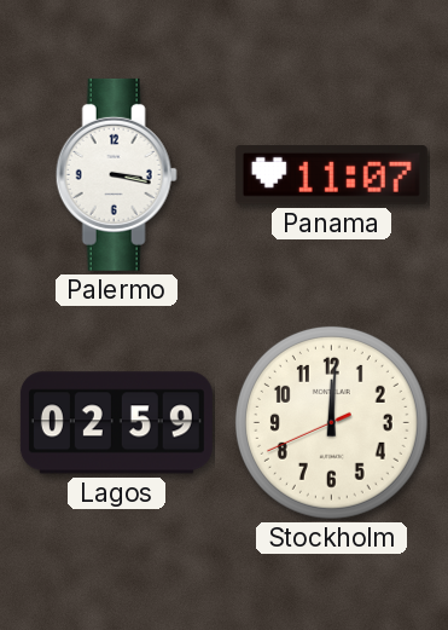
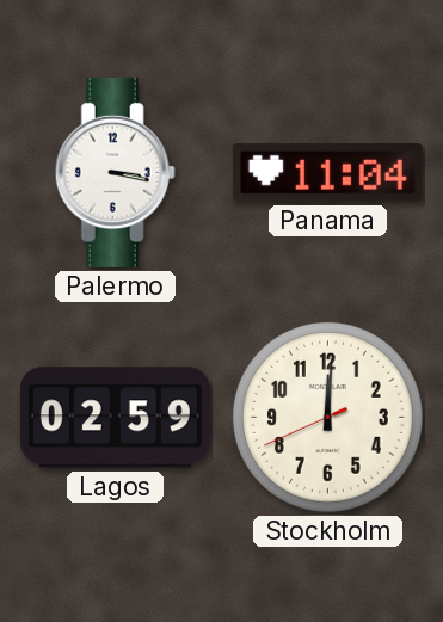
Panama: 11:07 -> 11:04 (327, 173)
